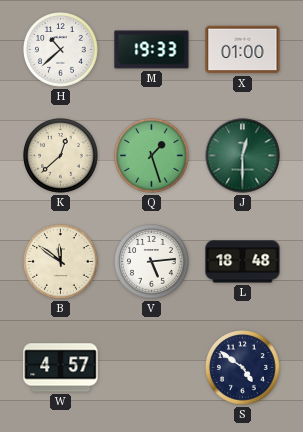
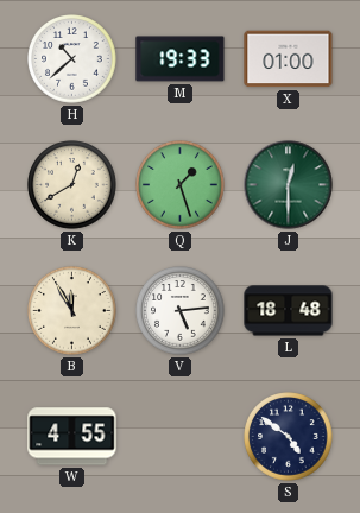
K: 12:38 -> 12:40 (72, 185)
B: 11:51 -> 11:55 (72, 311)
W: 4:57 -> 4:55 (72, 437)
